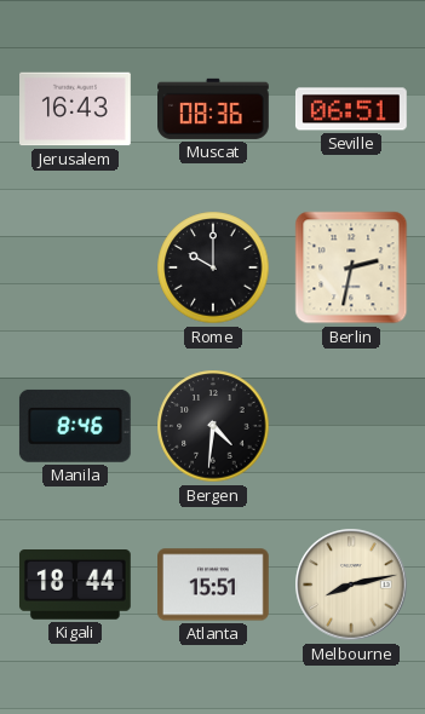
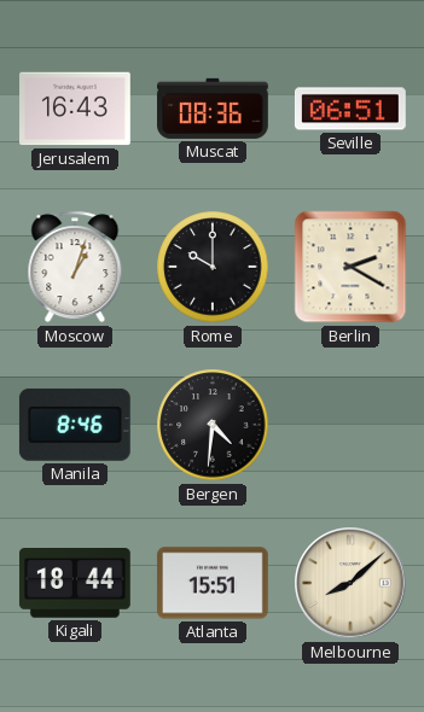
Moscow: none -> 1:03 (75, 267)
Berlin: 2:32 -> 2:20 (350, 267)
Melbourne: 8:13 -> 8:08 (350, 583)
